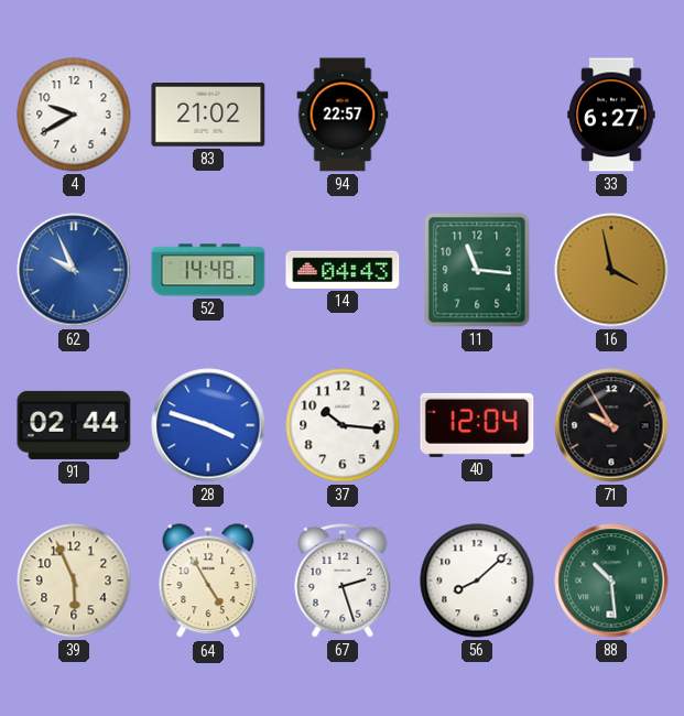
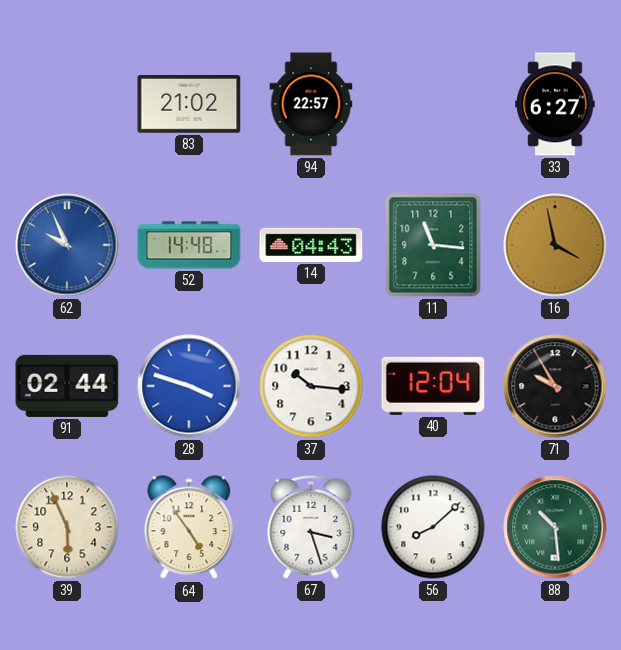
4: 9:40 -> none (74, 115)
64: 4:55 -> 4:54 (189, 528)
67: 2:27 -> 3:27 (311, 527)
